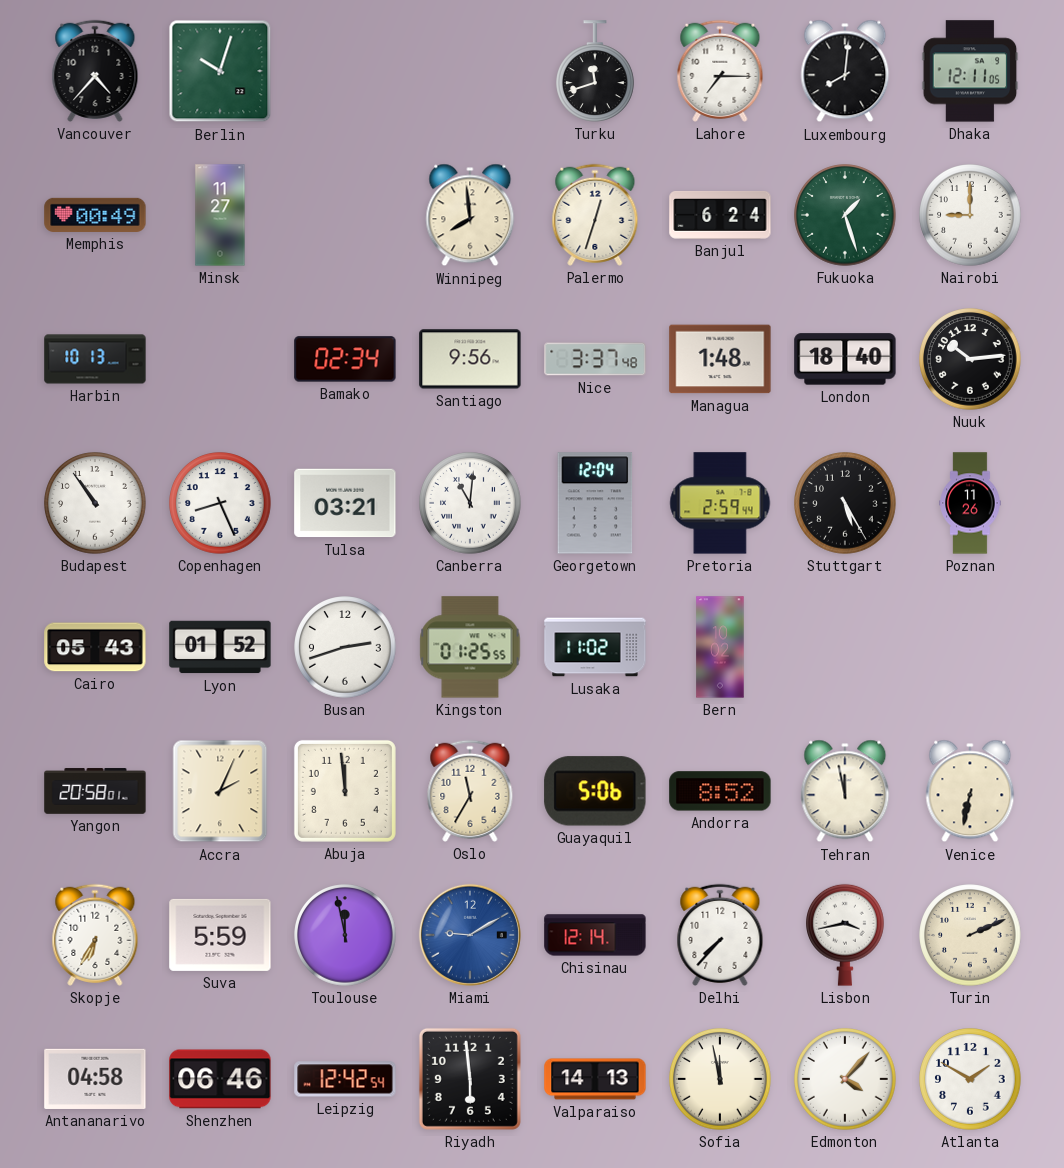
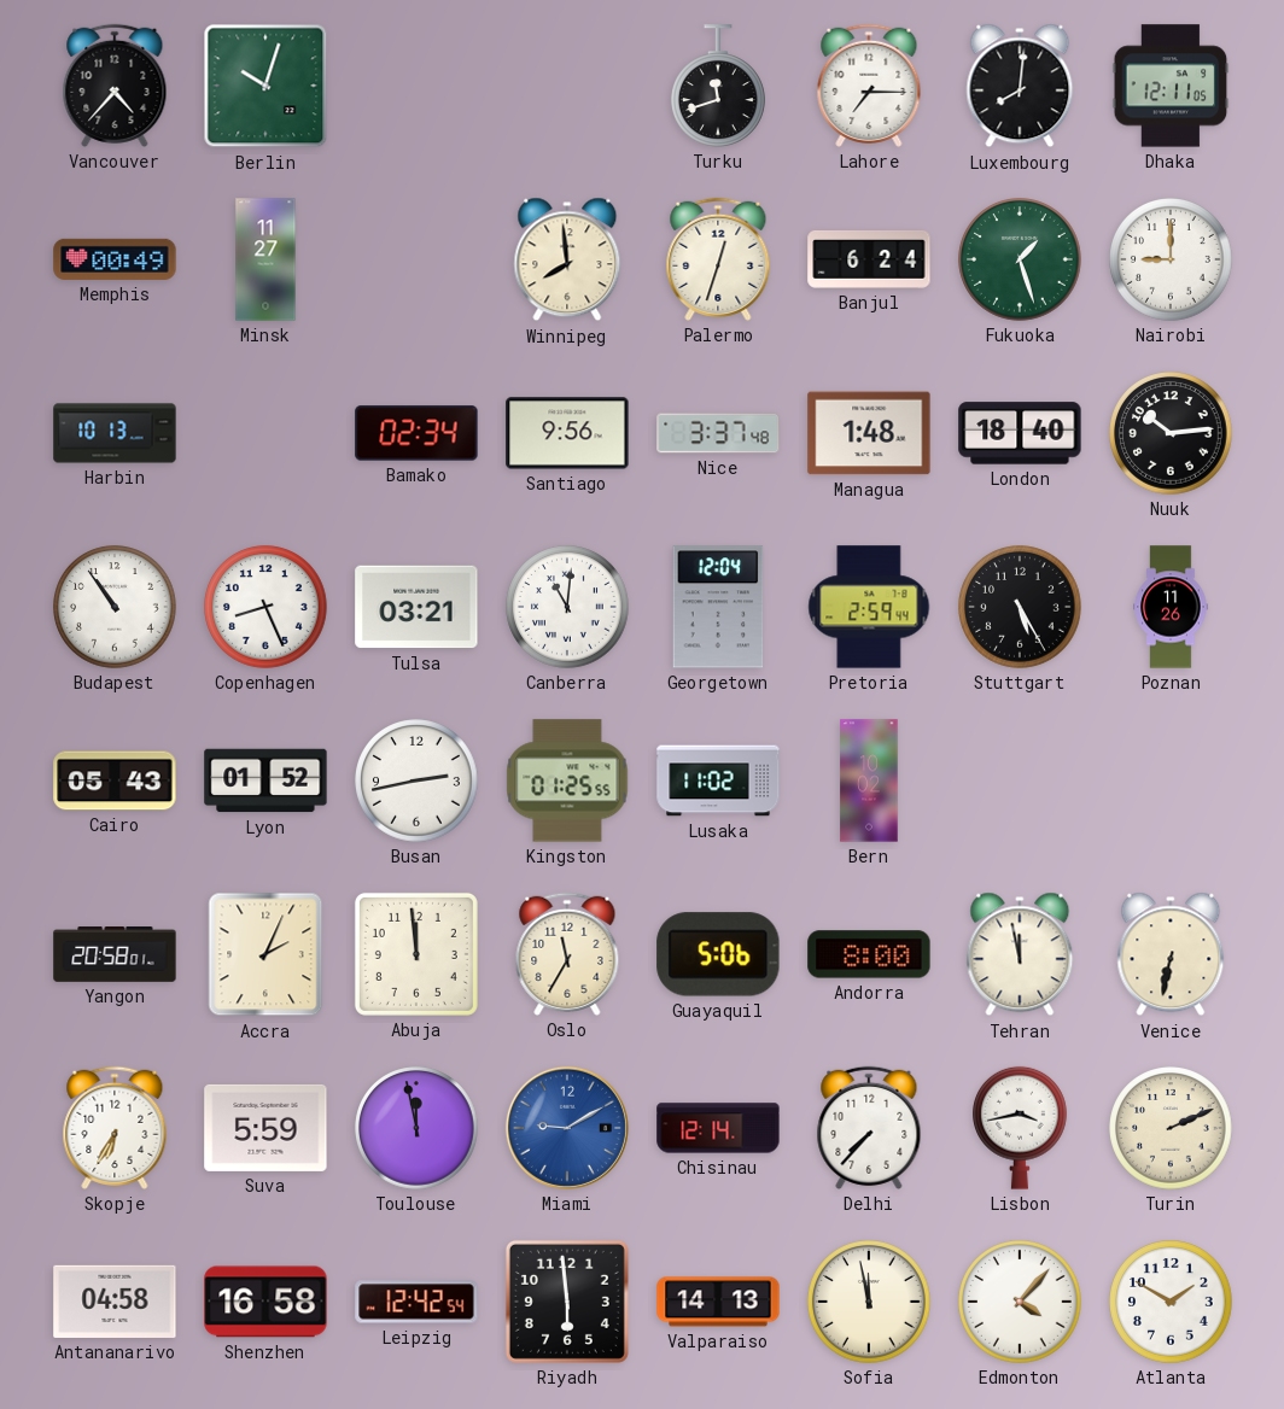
Busan: 2:42 -> 2:43 (416, 780)
Andorra: 8:52 -> 8:00 (869, 954)
Shenzhen: 06:46 -> 16:58 (265, 1302)
